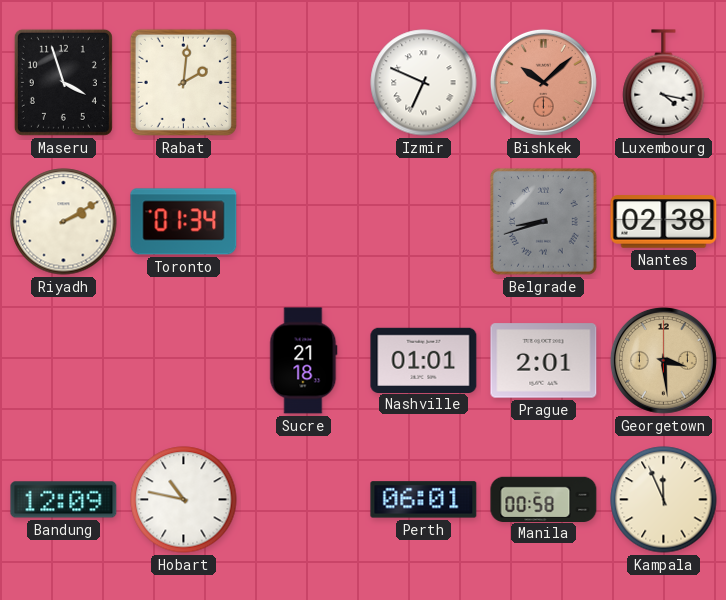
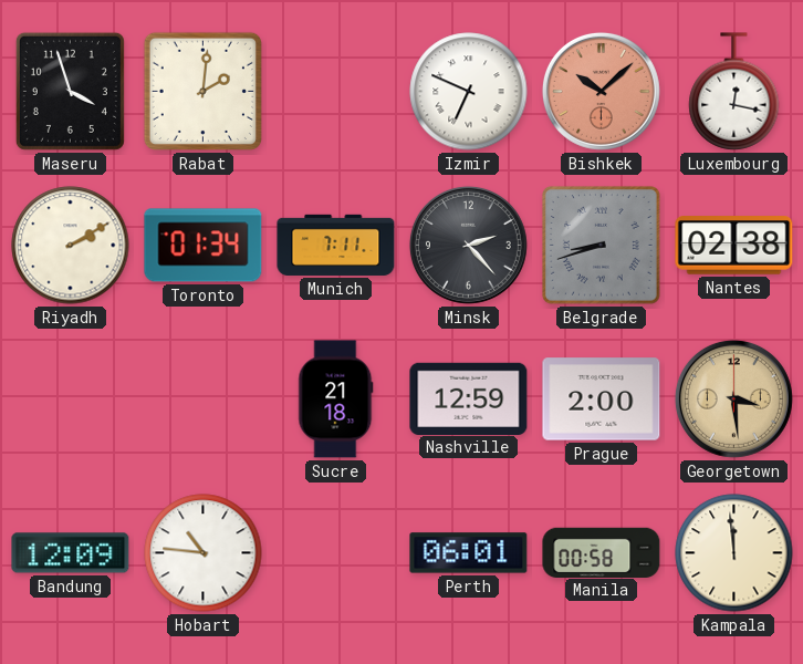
Luxembourg: 4:17 -> 12:17 (734, 92)
Munich: none -> 7:11 (336, 245)
Minsk: none -> 2:23 (468, 245)
Nashville: 01:01 -> 12:59 (469, 398)
Prague: 2:01 -> 2:00 (602, 400)
Hobart: 10:47 -> 10:46 (204, 553)
Kampala: 11:56 -> 11:59 (734, 553)
